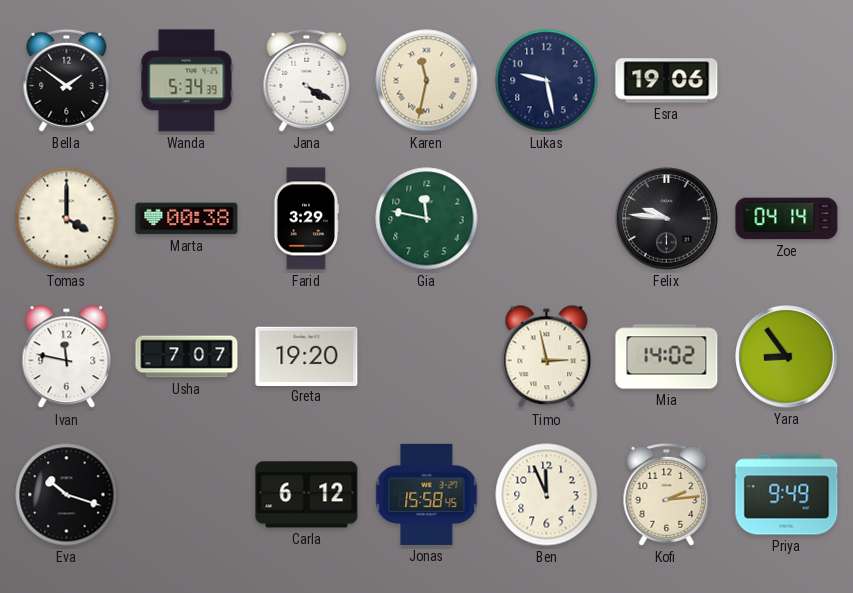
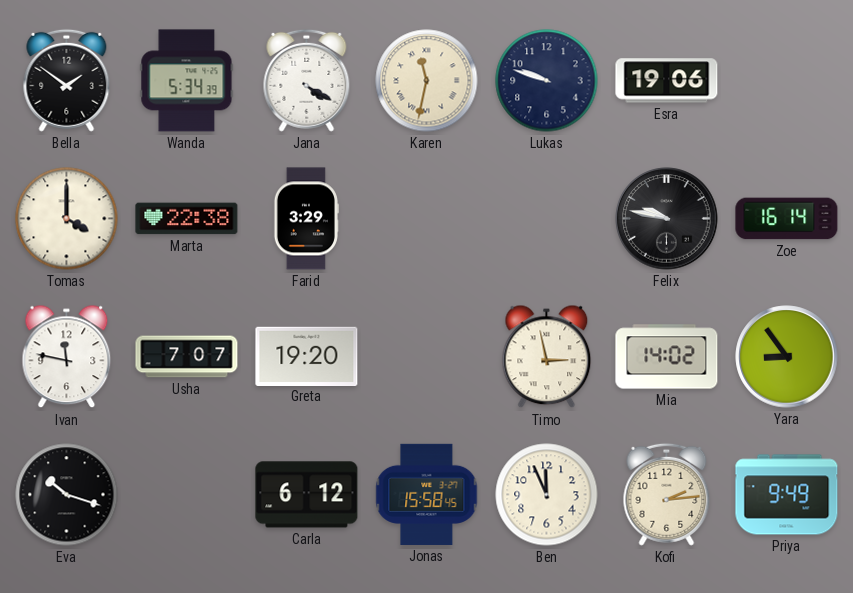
Lukas: 9:28 -> 9:48 (547, 81)
Marta: 00:38 -> 22:38 (187, 219)
Gia: 11:47 -> none (427, 219)
Felix: 9:46 -> 9:47 (667, 219)
Zoe: 04:14 -> 16:14 (787, 219)
